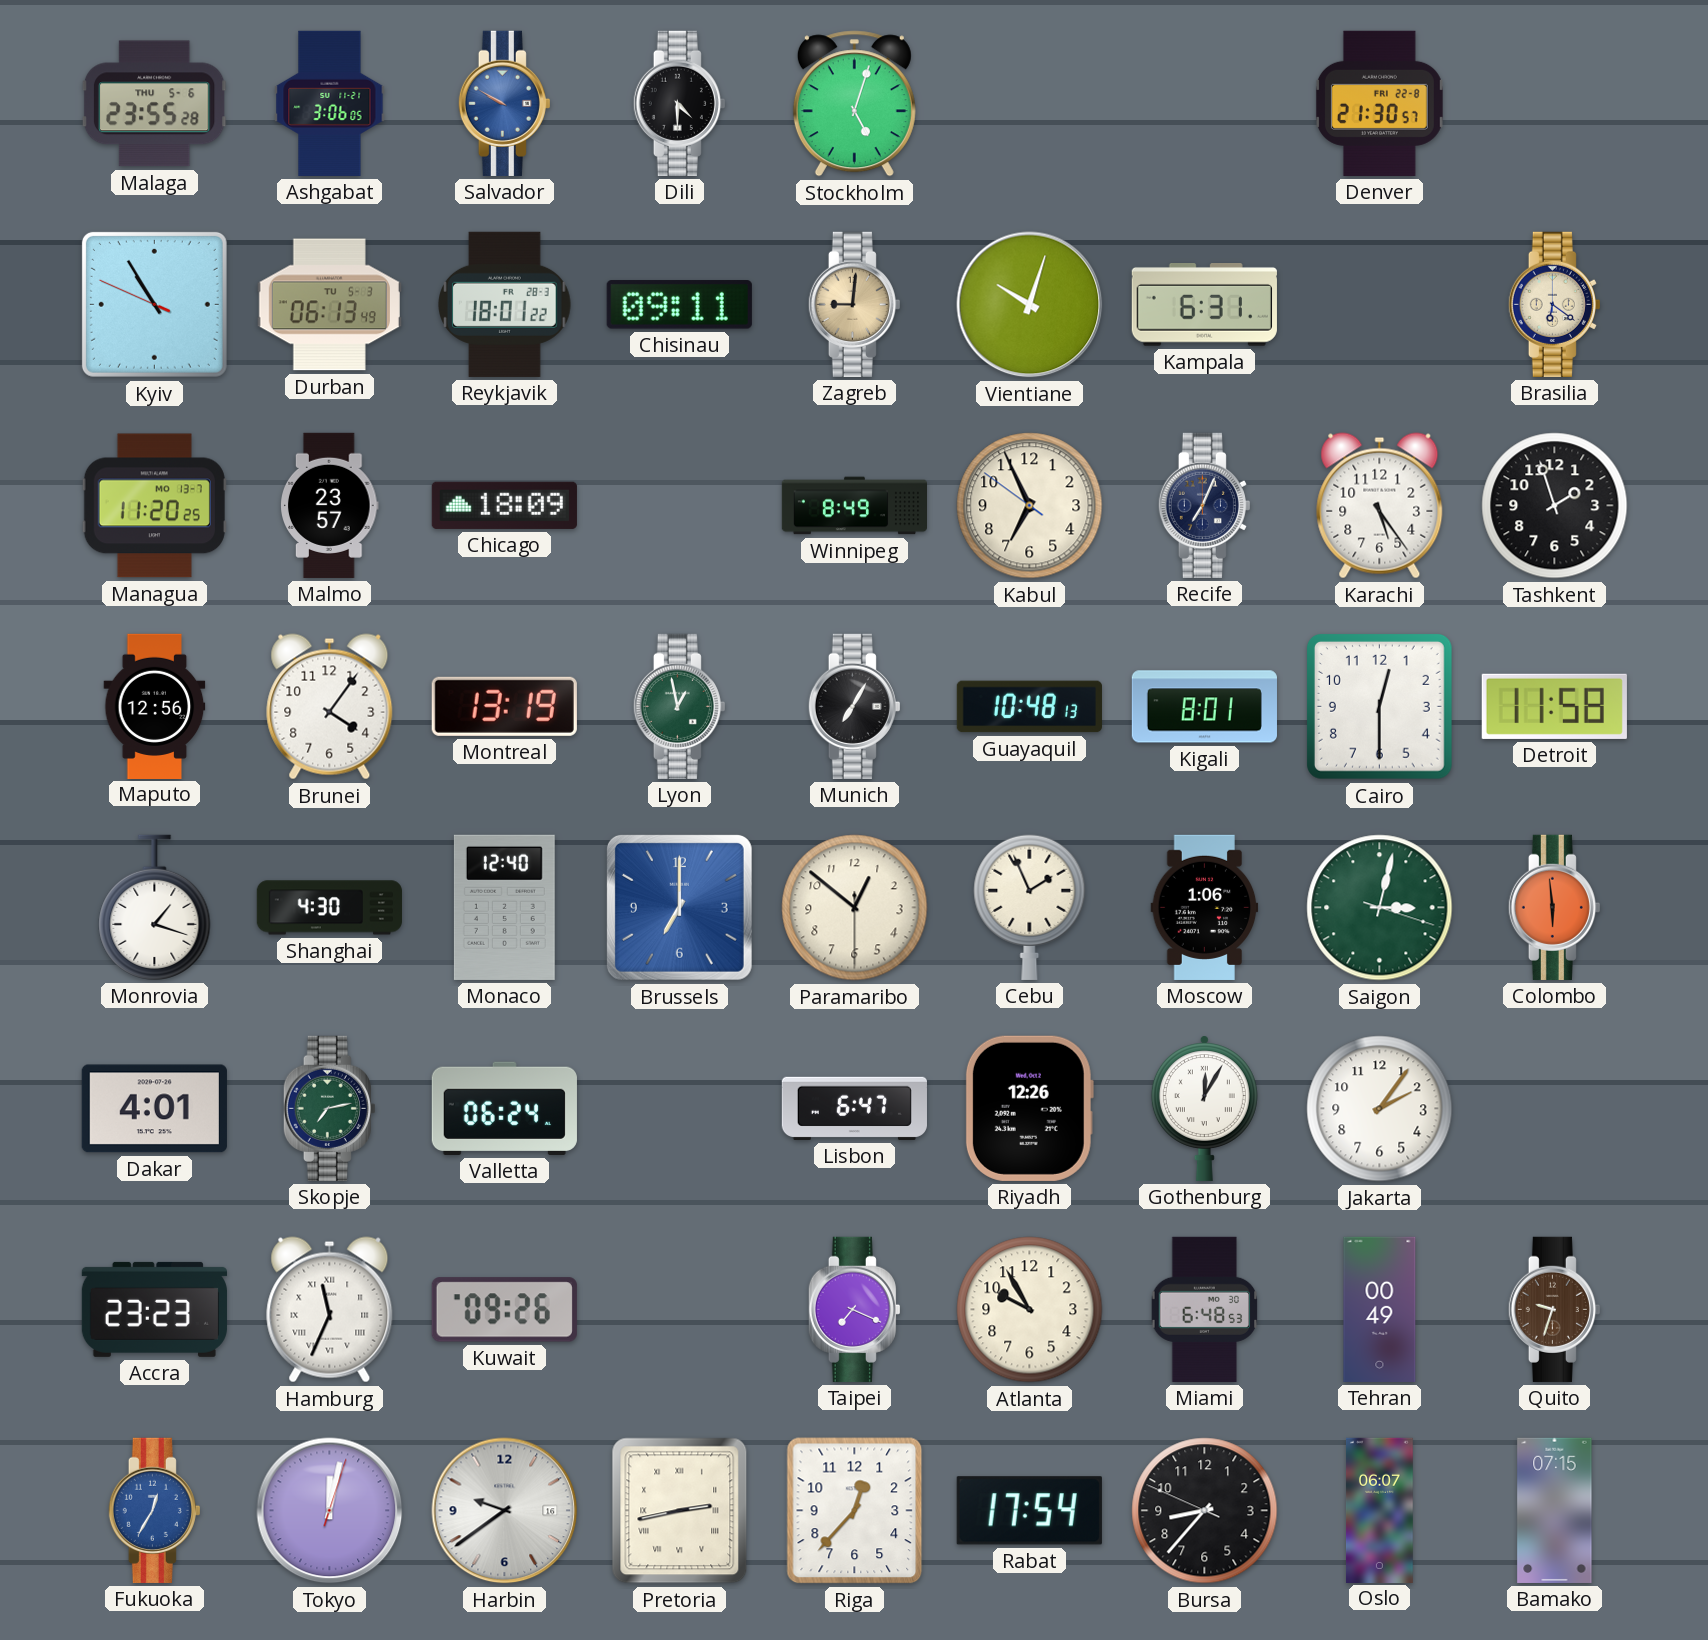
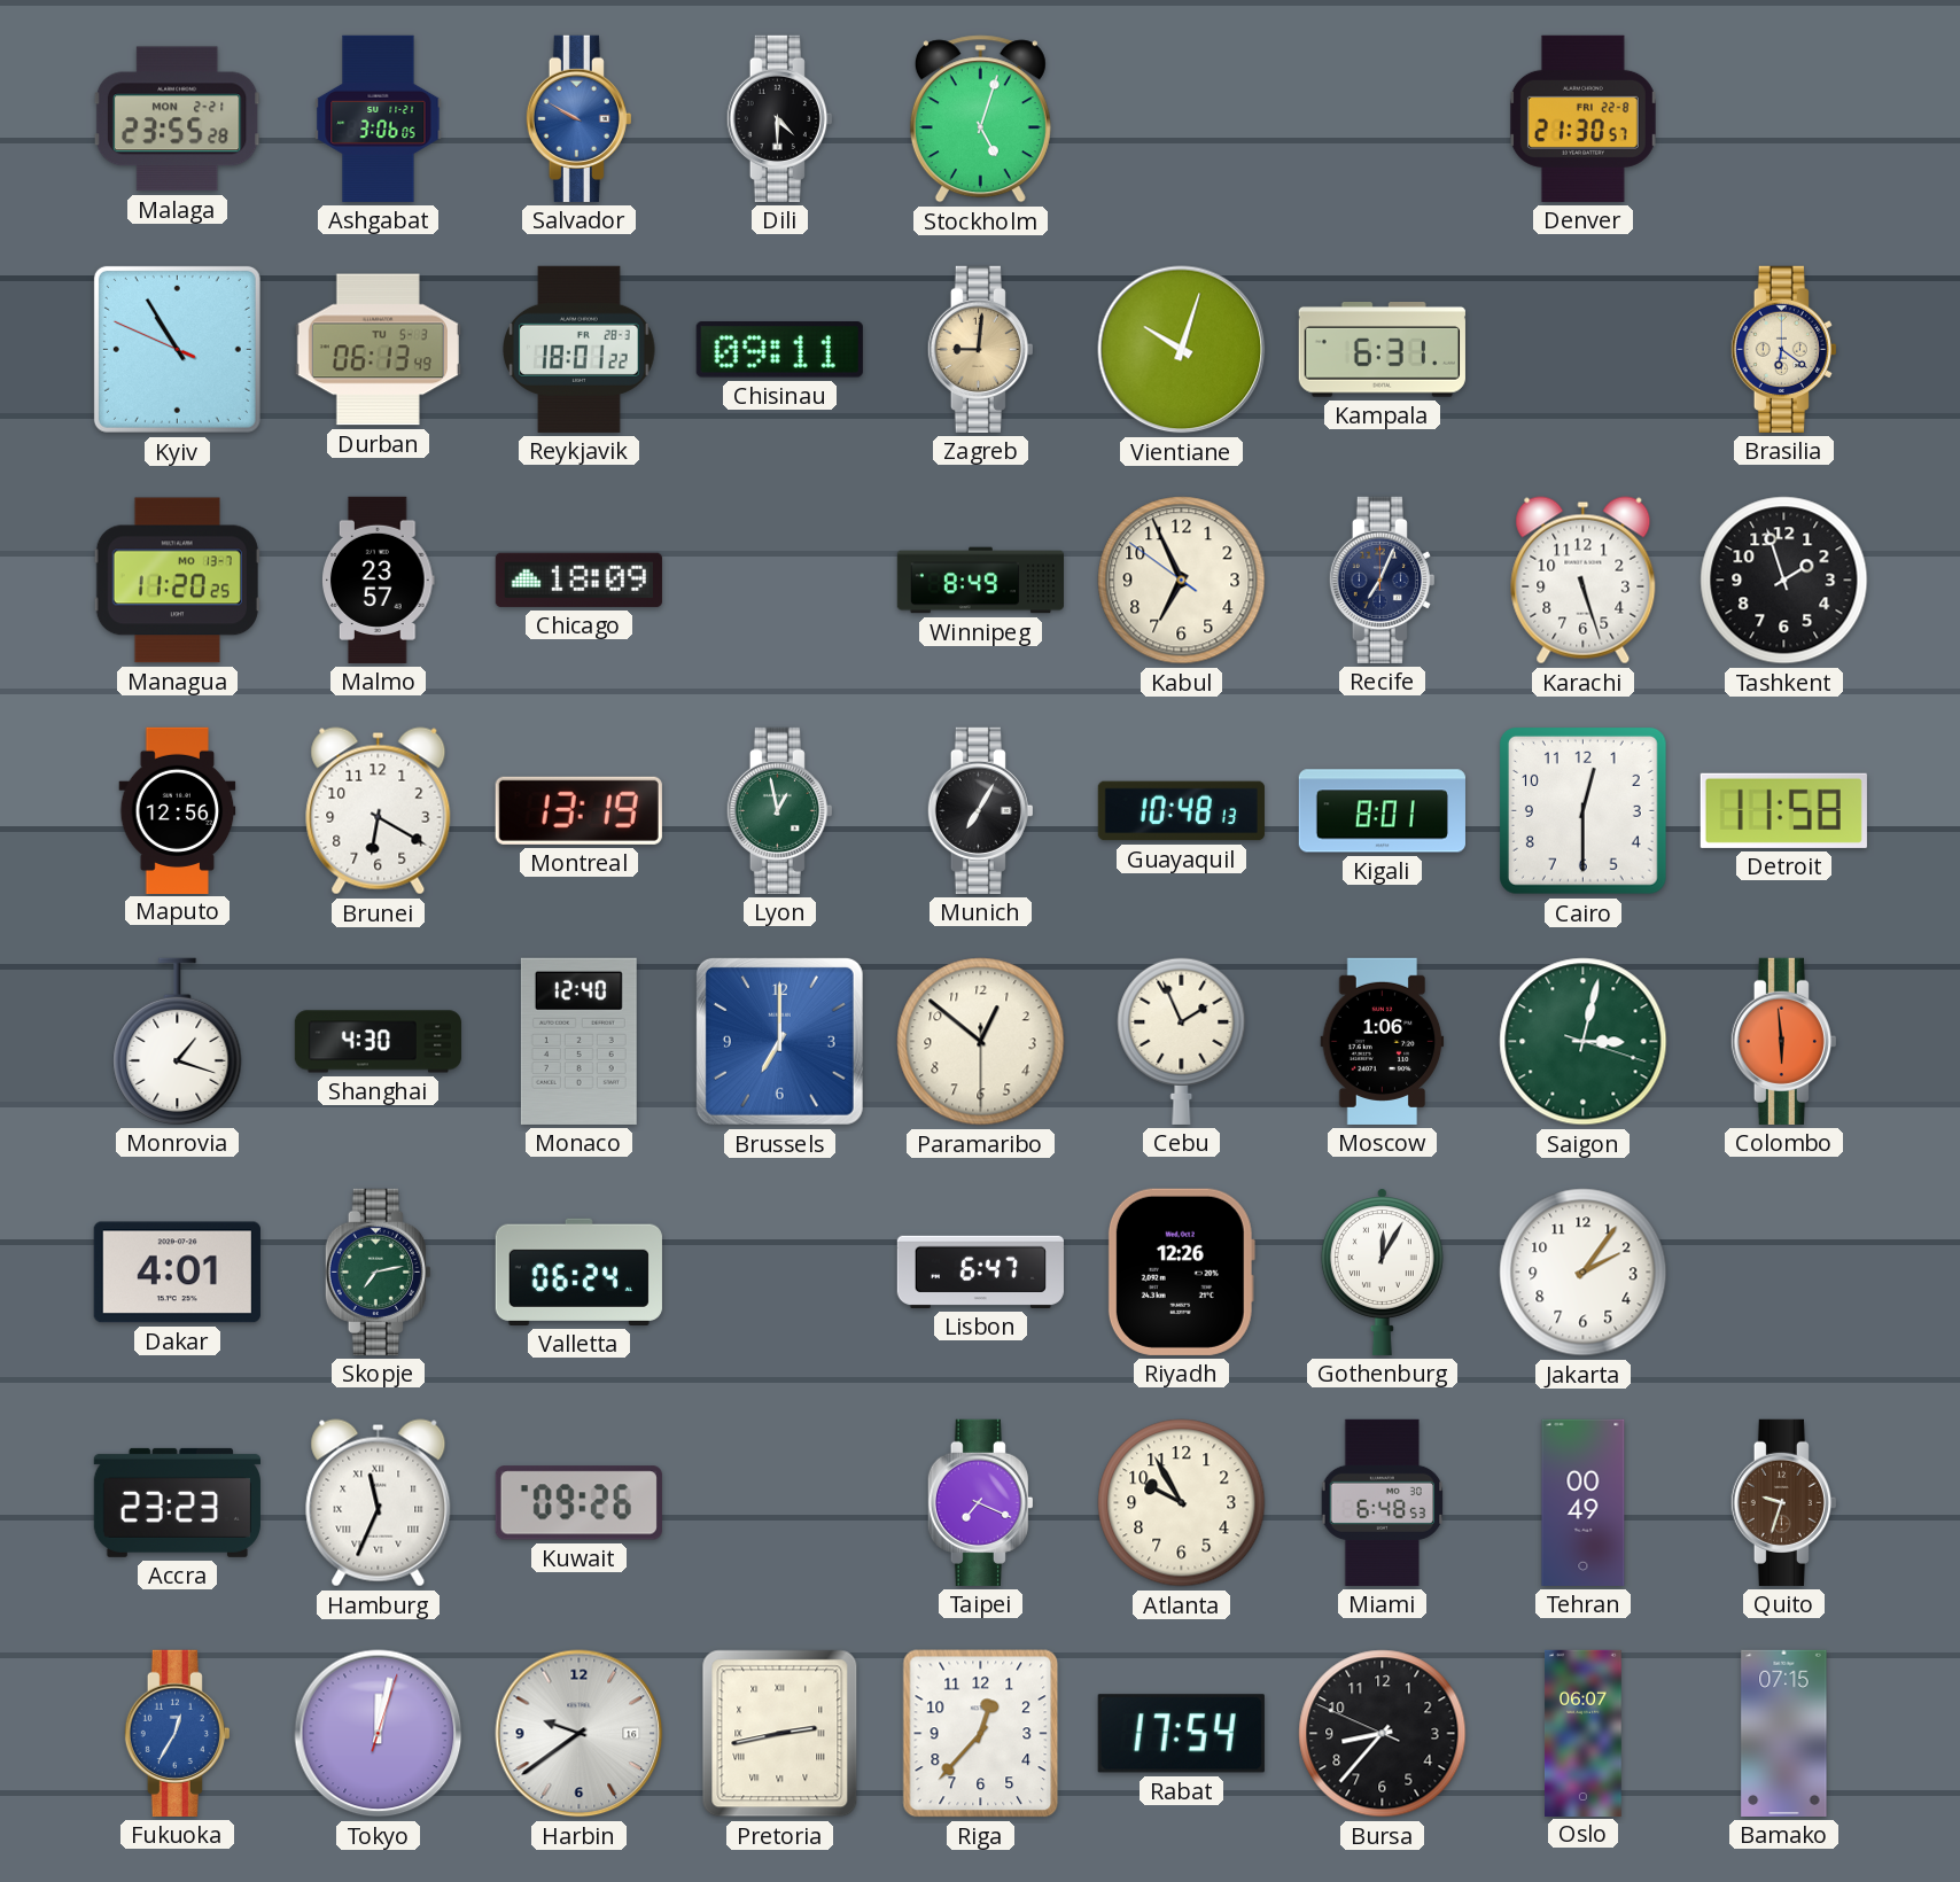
Malaga date: THU 5-6 -> MON 2-21 (177, 119)
Karachi: 5:24 -> 5:27 (1584, 581)
Brunei: 4:06 -> 6:20 (379, 811)
